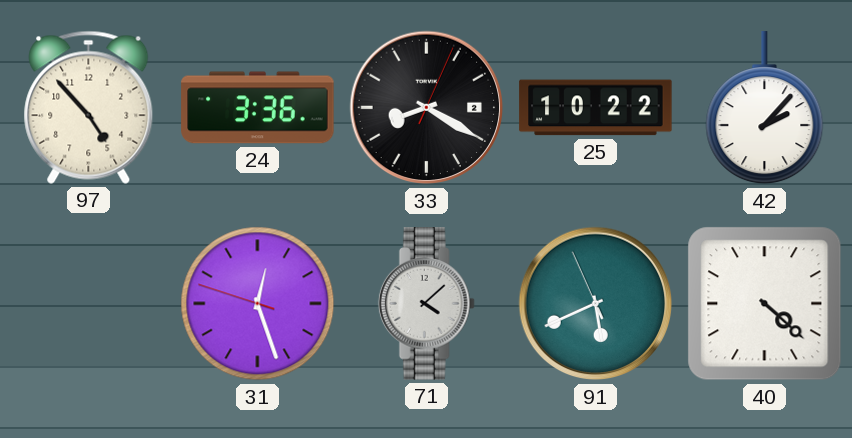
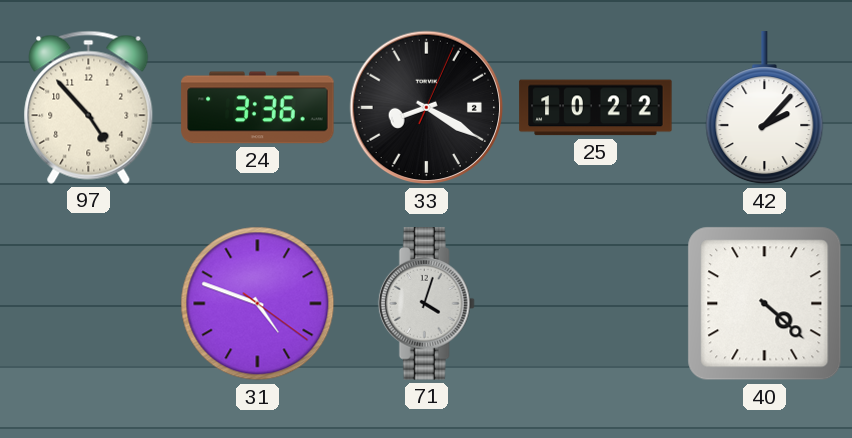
31: 12:26 -> 4:48 (258, 304)
71: 4:08 -> 4:03 (426, 304)
91: 5:40 -> none (596, 304)
